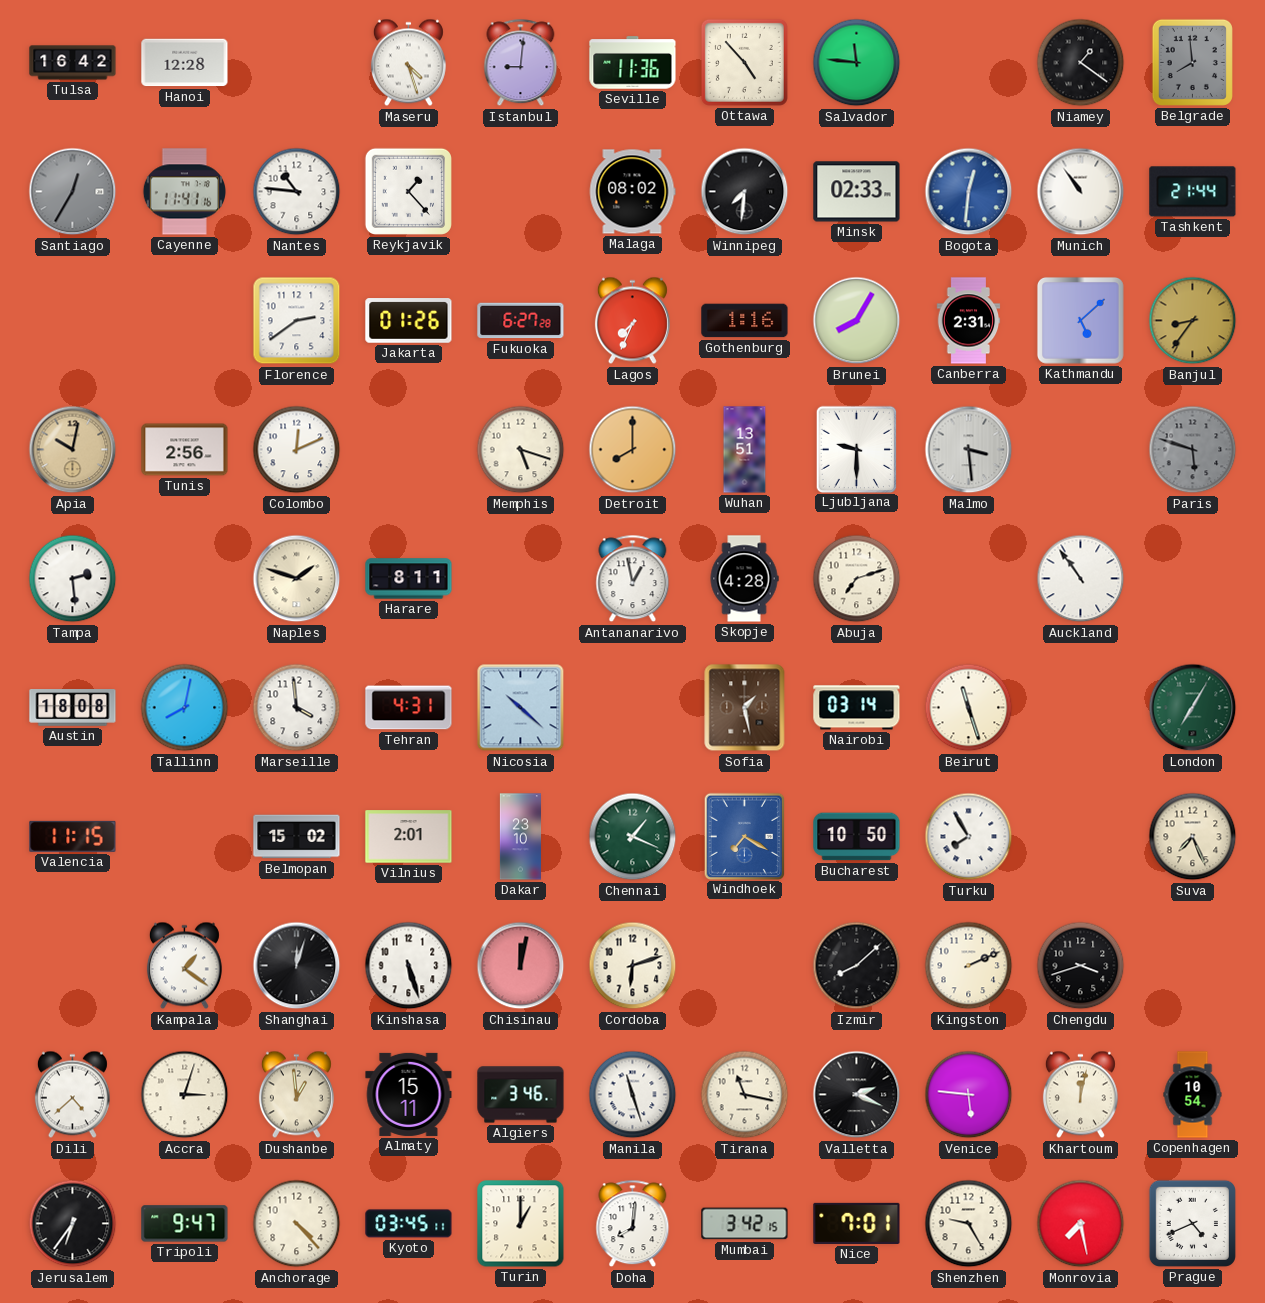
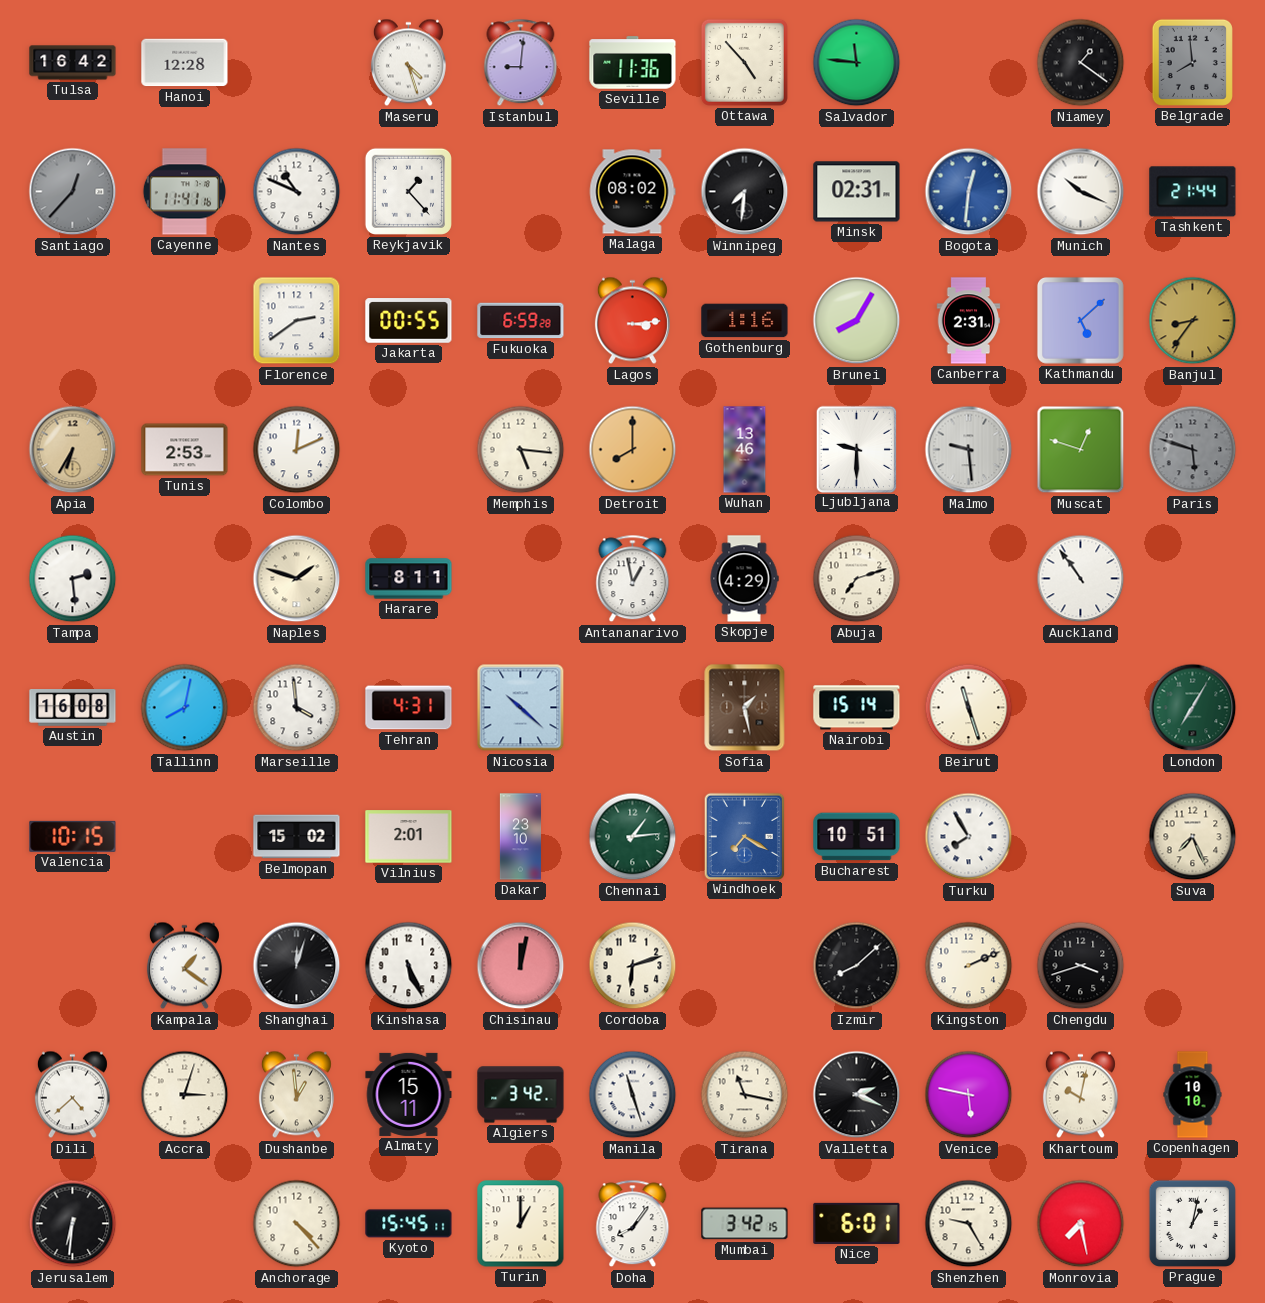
Santiago: 12:35 -> 12:37 (73, 192)
Nantes: 10:46 -> 10:49 (297, 192)
Minsk: 02:33 -> 02:31 (857, 192)
Munich: 10:54 -> 10:19 (1081, 192)
Jakarta: 01:26 -> 00:55 (409, 321)
Fukuoka: 6:27 -> 6:59 (521, 321)
Lagos: 7:34 -> 3:14 (632, 321)
Apia: 10:02 -> 6:35 (73, 450)
Tunis: 2:56 -> 2:53 (185, 450)
Memphis: 5:18 -> 5:16 (521, 450)
Wuhan: 13:51 -> 13:46 (745, 450)
Malmo: 3:29 -> 9:29 (969, 450)
Muscat: none -> 12:48 (1081, 450)
Skopje: 4:28 -> 4:29 (744, 579)
Austin: 18:08 -> 16:08 (73, 708)
Nairobi: 03:14 -> 15:14 (857, 708)
Valencia: 11:15 -> 10:15 (73, 836)
Chennai: 1:19 -> 1:14 (633, 837)
Bucharest: 10:50 -> 10:51 (857, 837)
Kinshasa: 5:27 -> 5:26 (409, 966)
Algiers: 3:46 -> 3:42 (521, 1095)
Venice: 5:46 -> 5:47 (969, 1095)
Khartoum: 12:02 -> 10:02 (1080, 1095)
Copenhagen: 10:54 -> 10:10 (1193, 1095)
Jerusalem: 6:36 -> 6:31 (73, 1224)
Tripoli: 9:47 -> none (185, 1224)
Kyoto: 03:45 -> 15:45 (409, 1224)
Doha: 8:01 -> 8:06 (633, 1224)
Nice: 7:01 -> 6:01 (857, 1223)
Prague: 4:41 -> 1:02 (1192, 1223)
